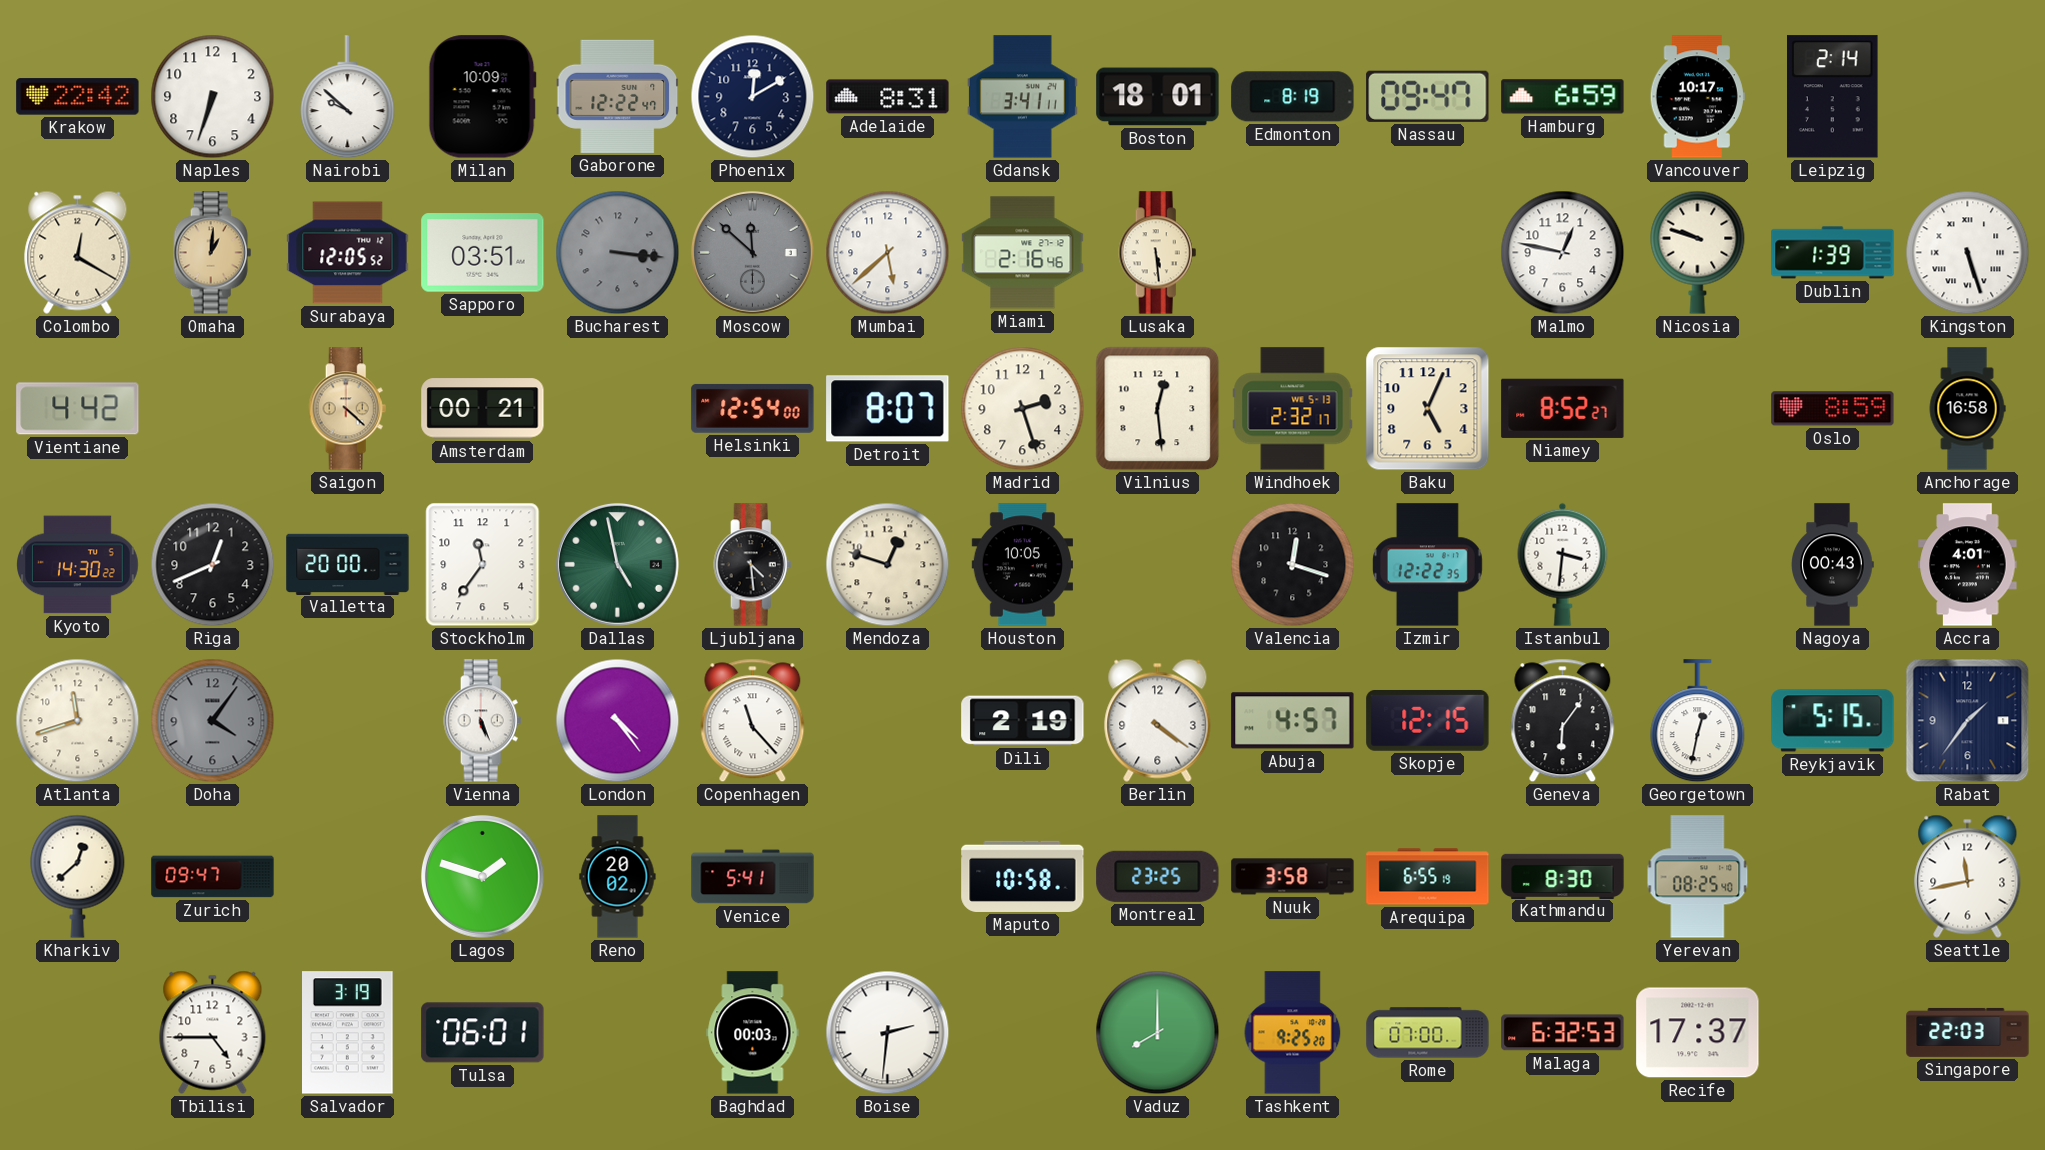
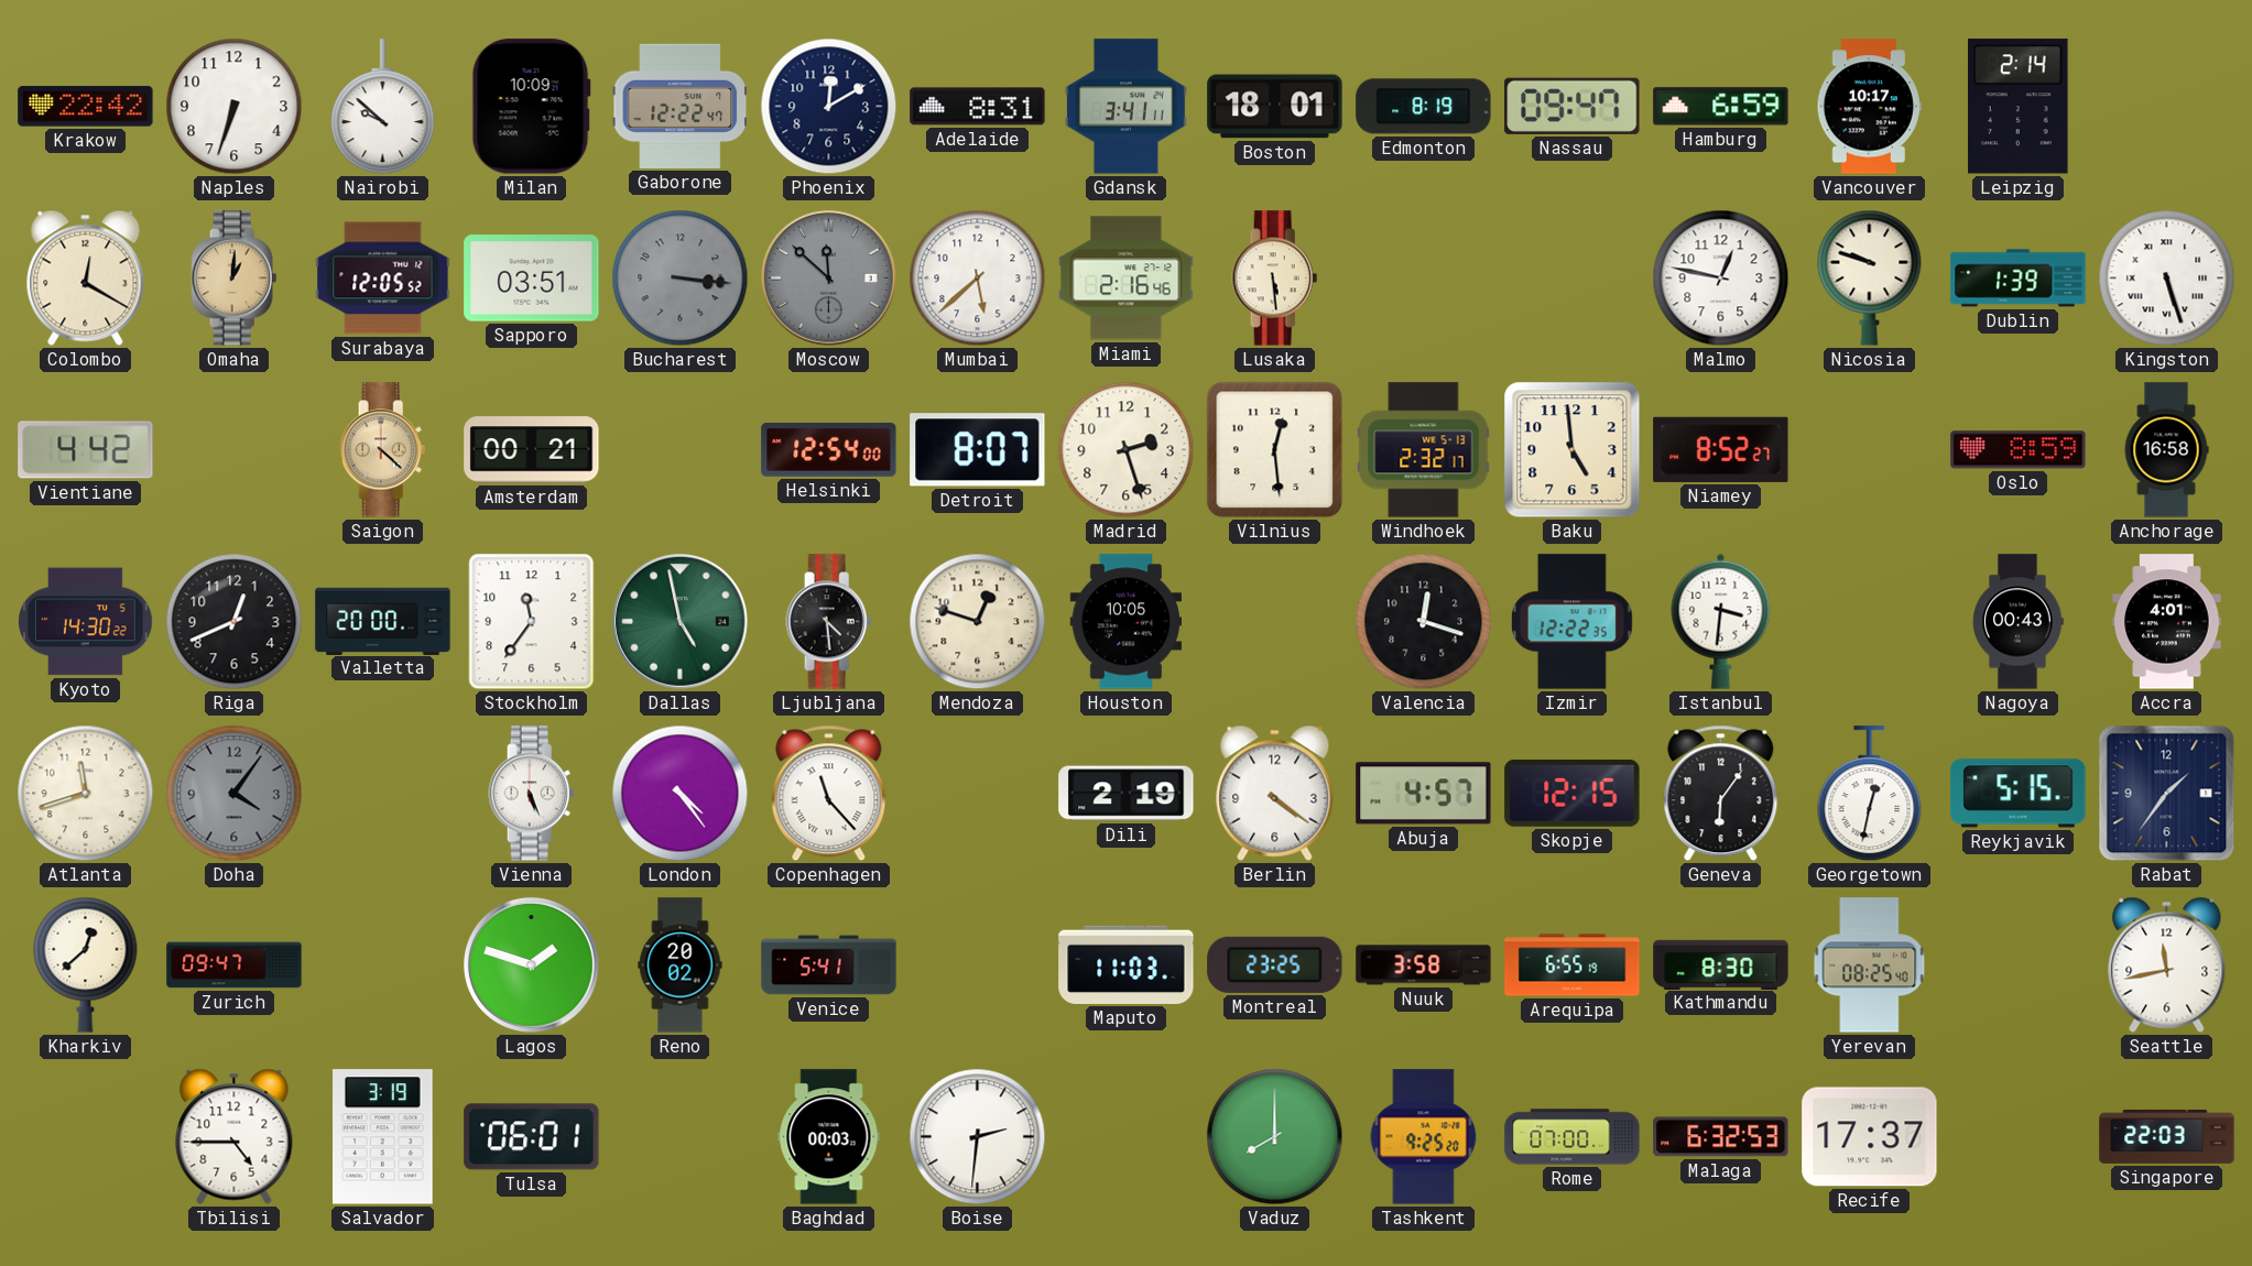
Baku: 5:04 -> 4:59 (1573, 450)
Maputo: 10:58 -> 11:03 (1127, 964)
